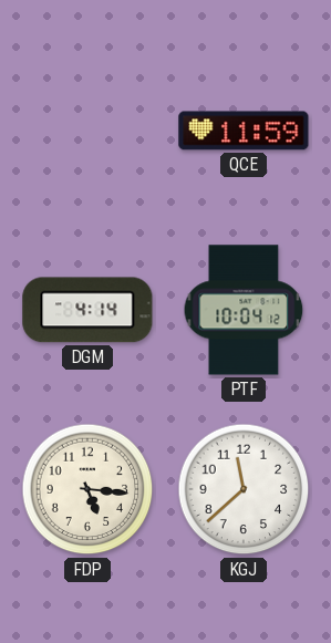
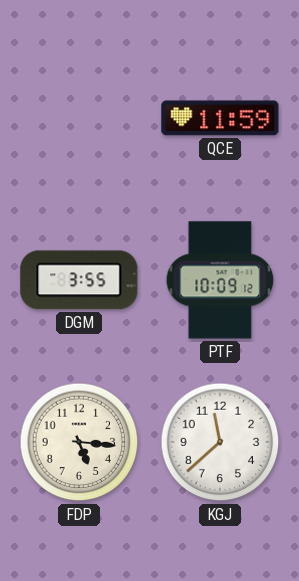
DGM: 4:14 -> 3:55 (79, 280)
PTF: 10:04 -> 10:09 (220, 280)
